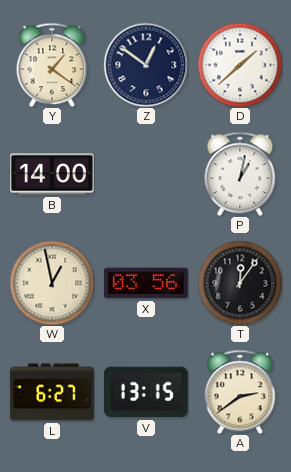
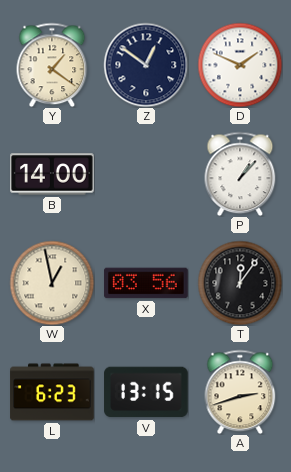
D: 1:38 -> 1:49 (240, 65)
P: 1:02 -> 1:07 (240, 174)
L: 6:27 -> 6:23 (52, 392)
A: 2:39 -> 2:42 (240, 392)
